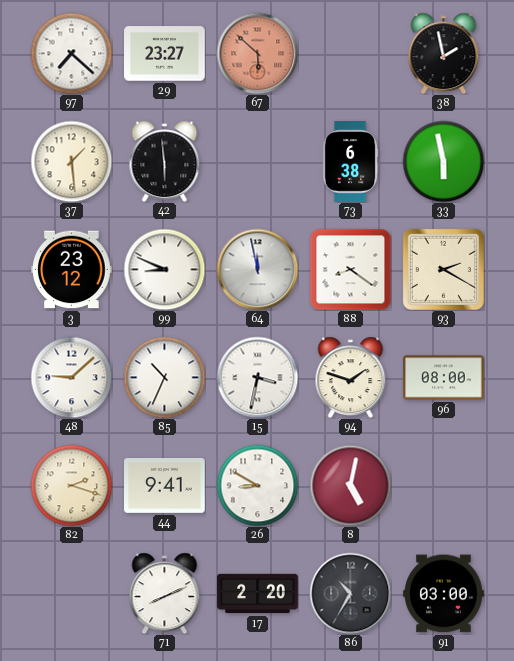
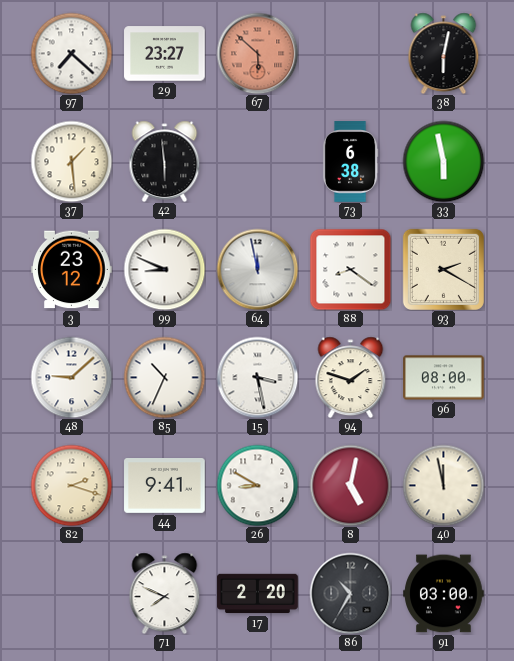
38: 1:58 -> 6:02 (444, 53)
15: 3:32 -> 3:28 (257, 377)
40: none -> 11:58 (443, 485)
71: 8:11 -> 7:49 (165, 593)
